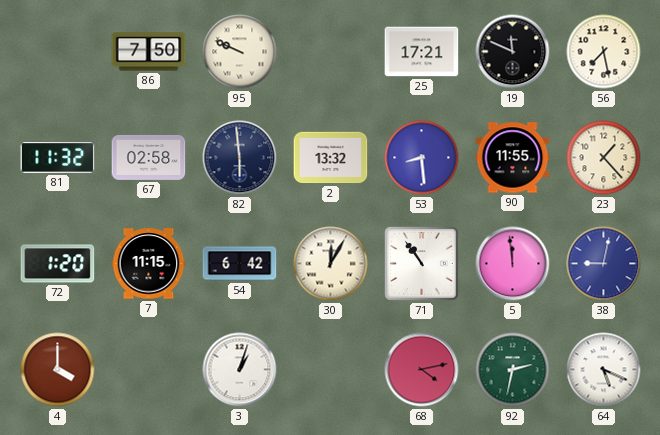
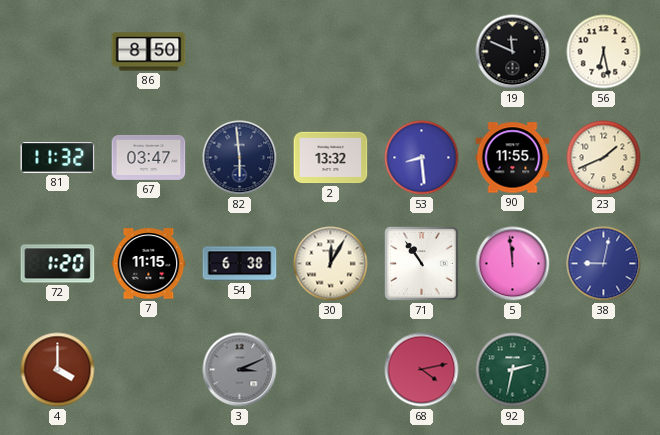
86: 7:50 -> 8:50 (149, 52)
95: 9:49 -> none (240, 52)
25: 17:21 -> none (422, 52)
56: 7:28 -> 6:28 (604, 52)
67: 02:58 -> 03:47 (149, 157)
23: 1:23 -> 1:41 (604, 158)
54: 6:42 -> 6:38 (240, 264)
3: 1:03 -> 3:11 (240, 370)
3 dial: white -> grey (240, 370)
64: 5:19 -> none (604, 370)
